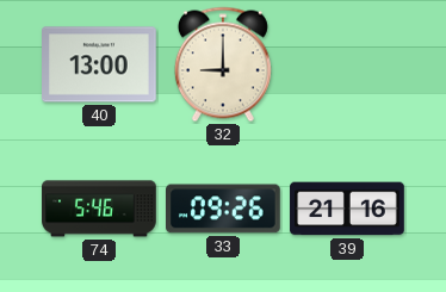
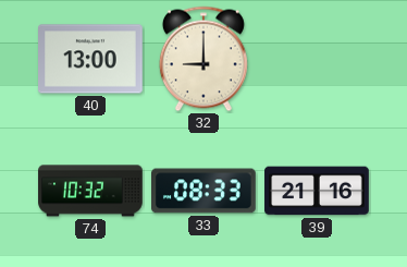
74: 5:46 -> 10:32 (90, 191)
33: 09:26 -> 08:33 (205, 191)
